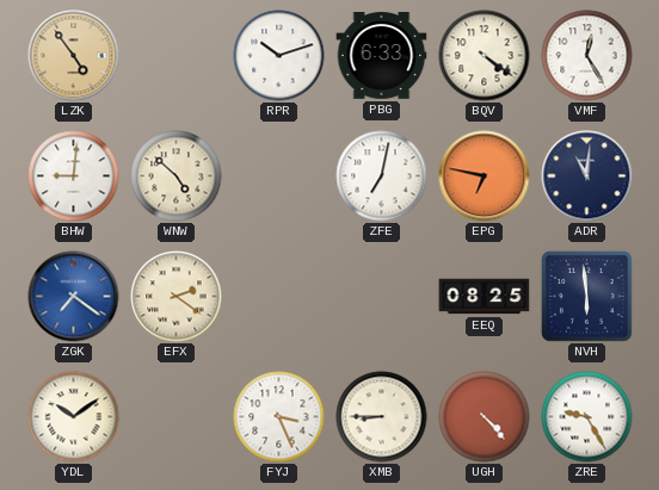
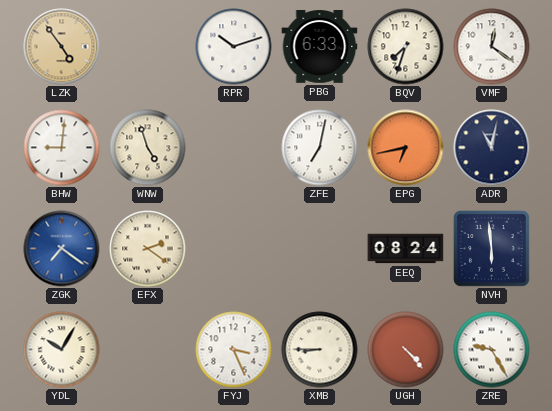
BQV: 4:21 -> 7:33 (406, 47)
VMF: 12:25 -> 12:21 (492, 47)
WNW: 4:52 -> 4:57 (148, 148)
EPG: 6:47 -> 6:43 (406, 148)
ADR: 11:01 -> 11:02 (492, 148)
EEQ: 08:25 -> 08:24 (406, 249)
YDL: 10:09 -> 10:05 (62, 350)
